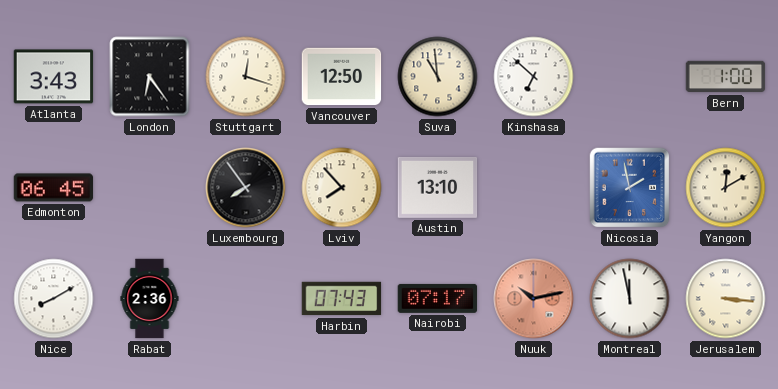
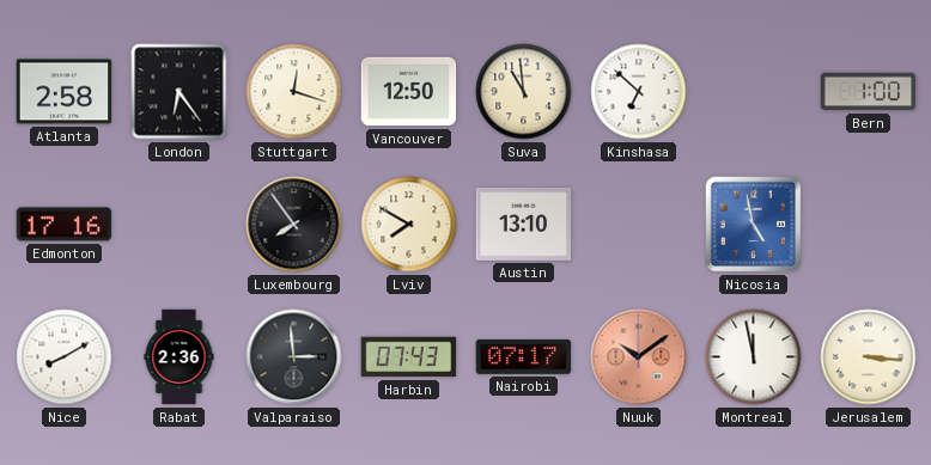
Atlanta: 3:43 -> 2:58 (65, 92)
Edmonton: 06:45 -> 17:16 (65, 225)
Lviv: 7:53 -> 7:50 (409, 225)
Nicosia: 1:58 -> 4:58 (754, 225)
Yangon: 12:10 -> none (726, 188)
Valparaiso: none -> 2:59 (294, 357)
Nuuk: 10:13 -> 10:09 (639, 357)
